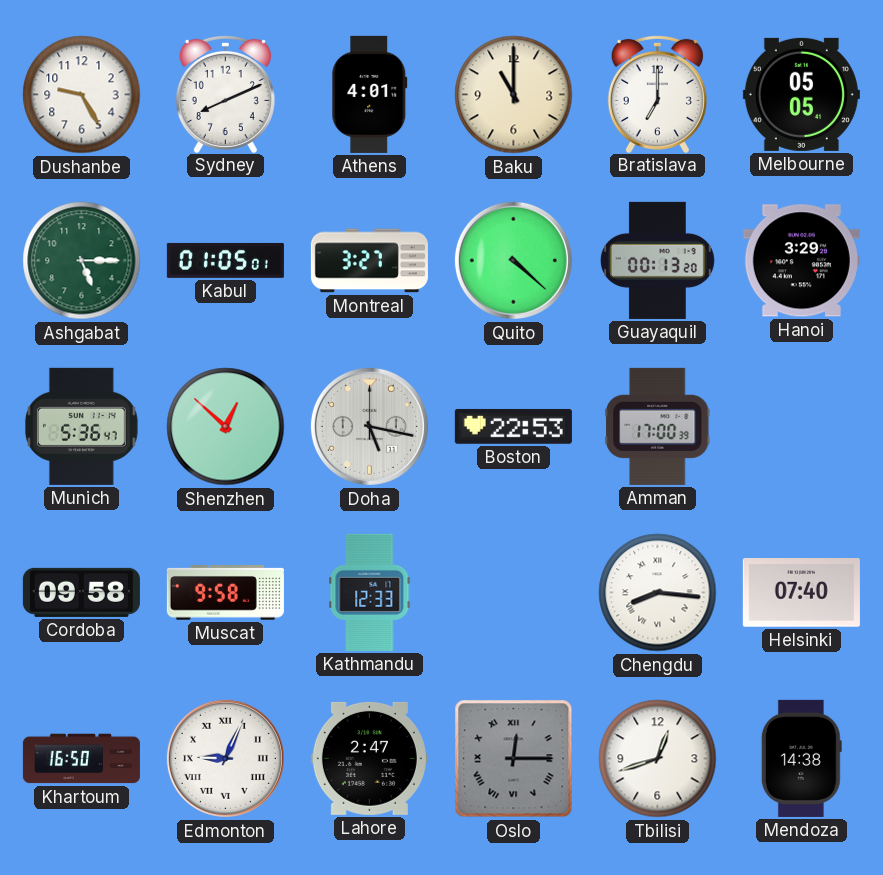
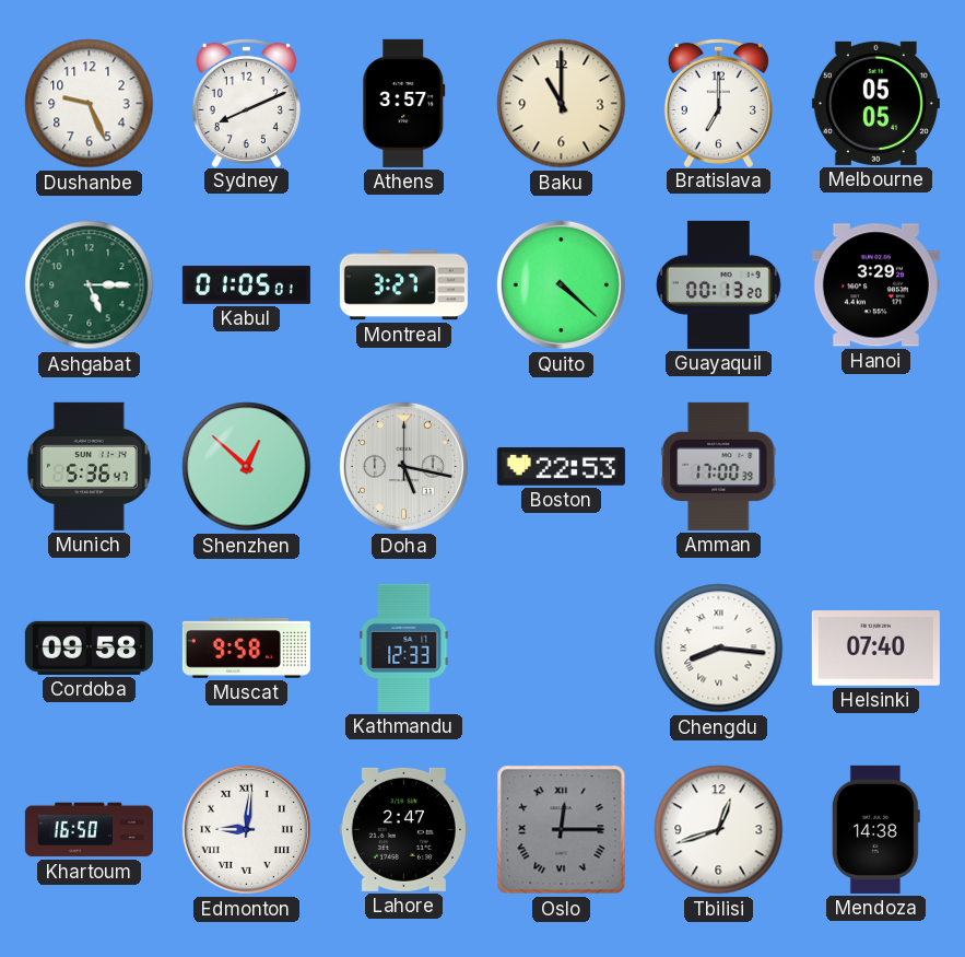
Dushanbe: 9:25 -> 9:26 (90, 104)
Athens: 4:01 -> 3:57 (404, 103)
Edmonton: 9:04 -> 9:01 (246, 829)
